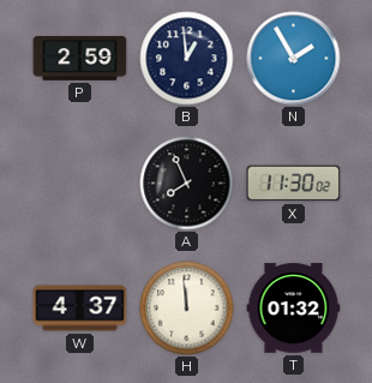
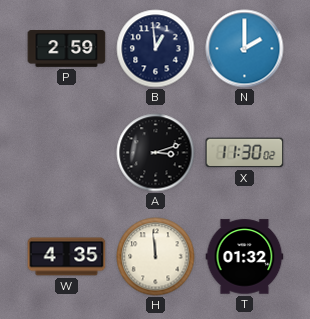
N: 1:55 -> 2:00 (245, 49)
A: 7:56 -> 3:12 (156, 153)
W: 4:37 -> 4:35 (67, 257)
